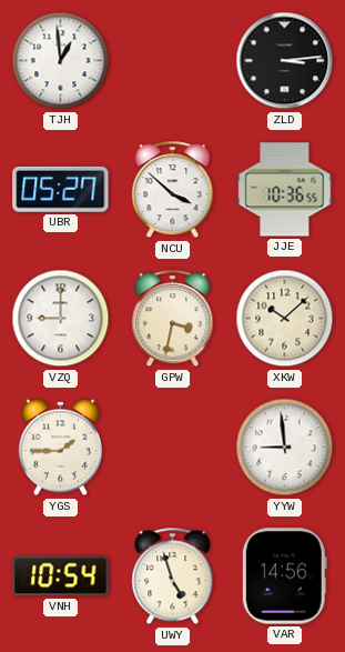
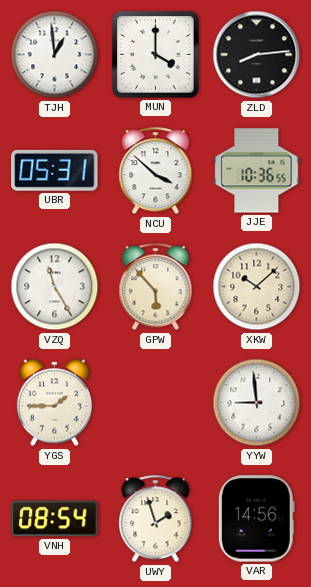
MUN: none -> 4:00 (156, 55)
ZLD: 3:14 -> 8:14 (257, 55)
UBR: 05:27 -> 05:31 (55, 170)
VZQ: 9:00 -> 11:25 (55, 287)
GPW: 3:32 -> 5:53 (156, 287)
VNH: 10:54 -> 08:54 (55, 519)
UWY: 4:57 -> 1:57 (156, 519)
